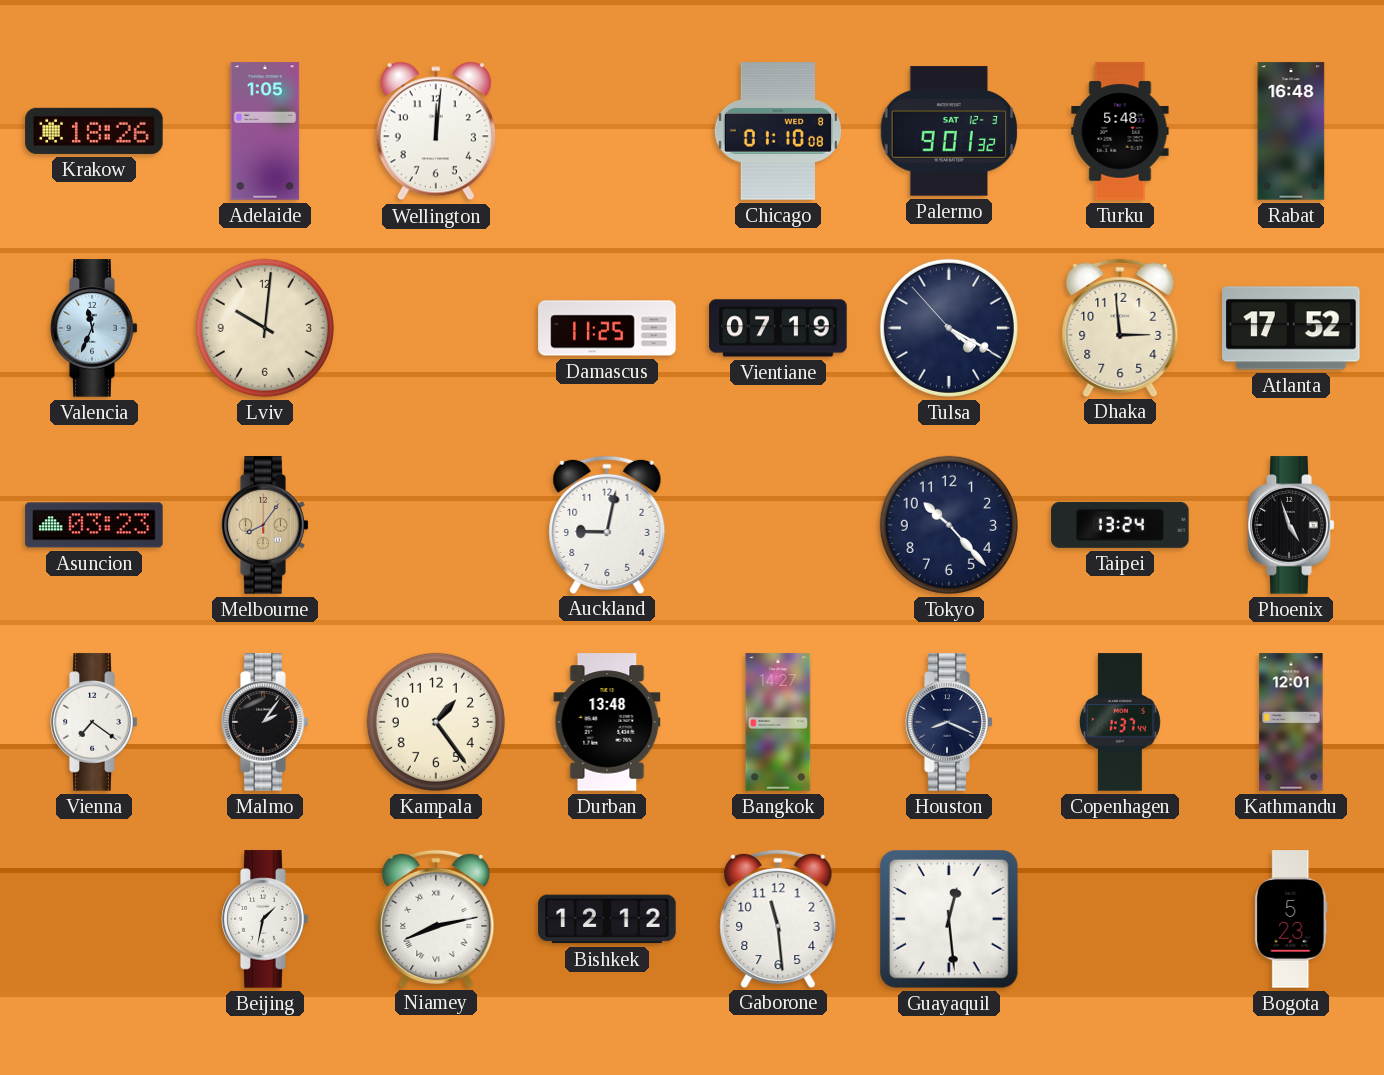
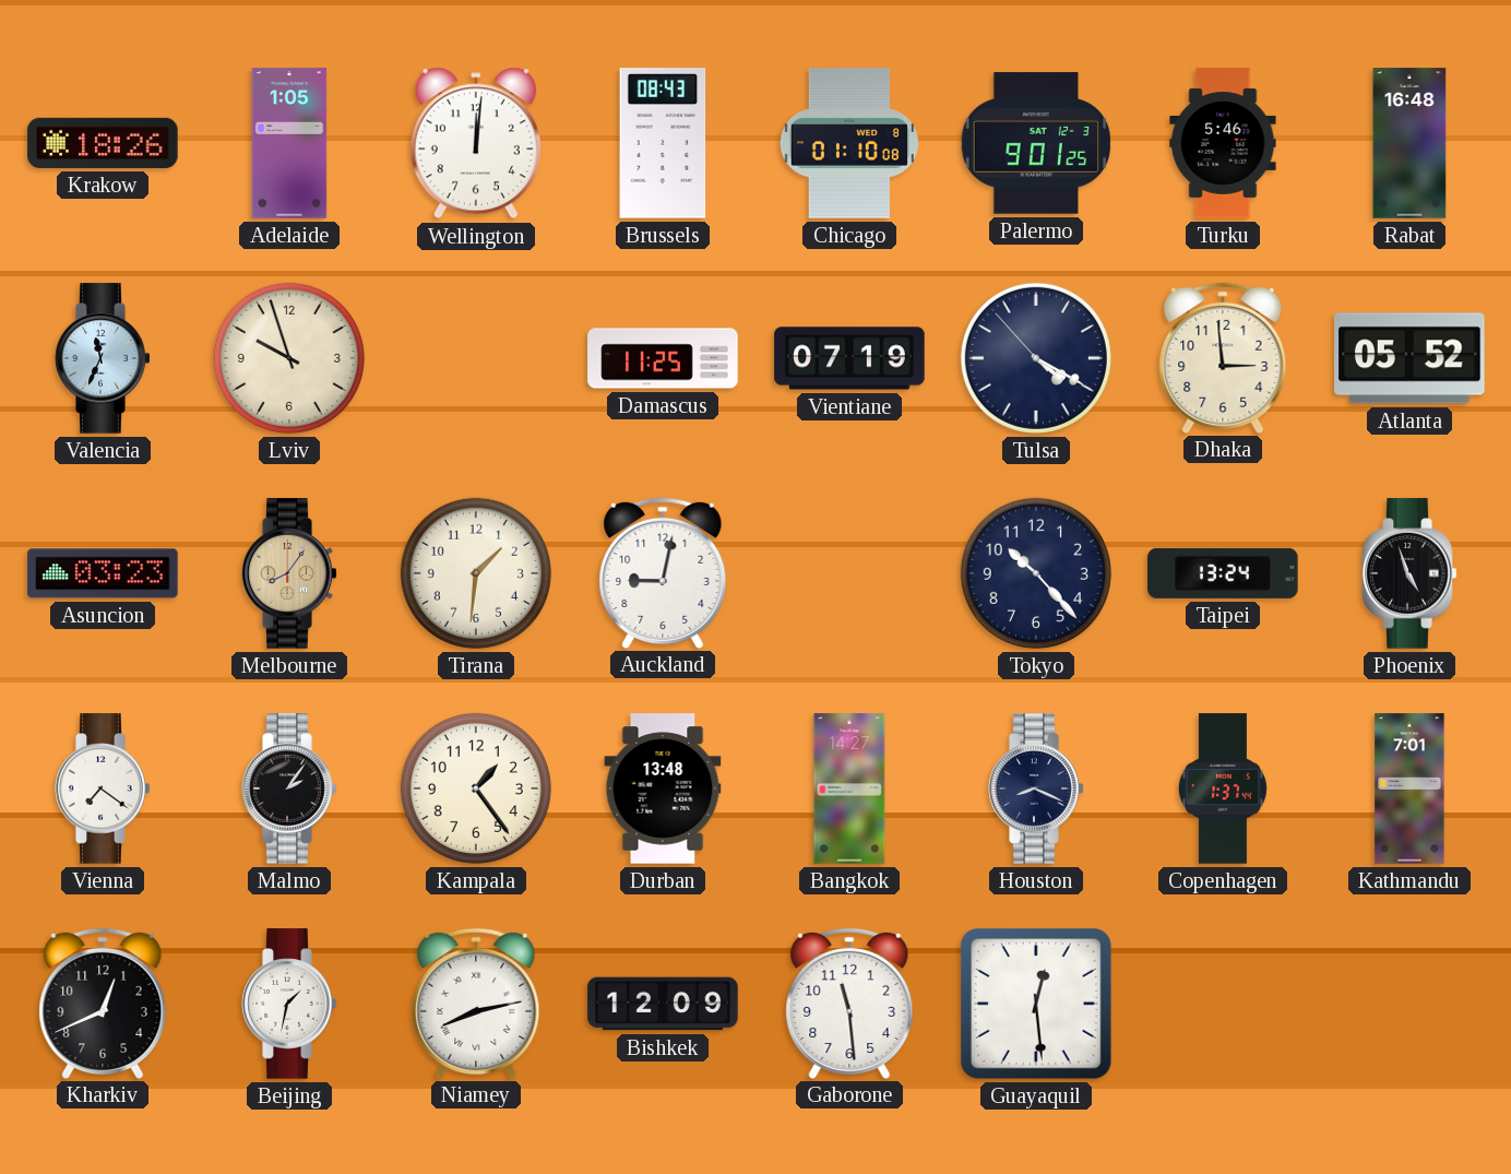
Brussels: none -> 08:43 (663, 143)
Palermo: 9:01:32 -> 9:01:25 (1036, 143)
Turku: 5:48 -> 5:46 (1223, 143)
Lviv: 10:01 -> 9:57 (289, 358)
Atlanta: 17:52 -> 05:52 (1409, 358)
Tirana: none -> 1:31 (476, 573)
Kathmandu: 12:01 -> 7:01 (1409, 788)
Kharkiv: none -> 12:41 (103, 1003)
Bishkek: 12:12 -> 12:09 (663, 1004)
Bogota: 5:23 -> none (1291, 919)
